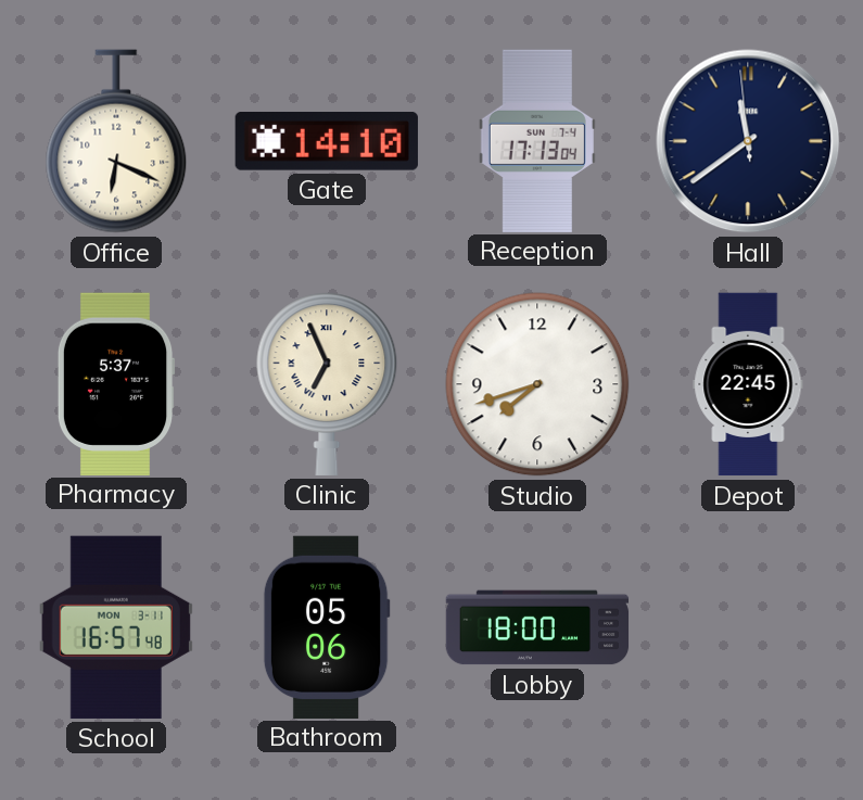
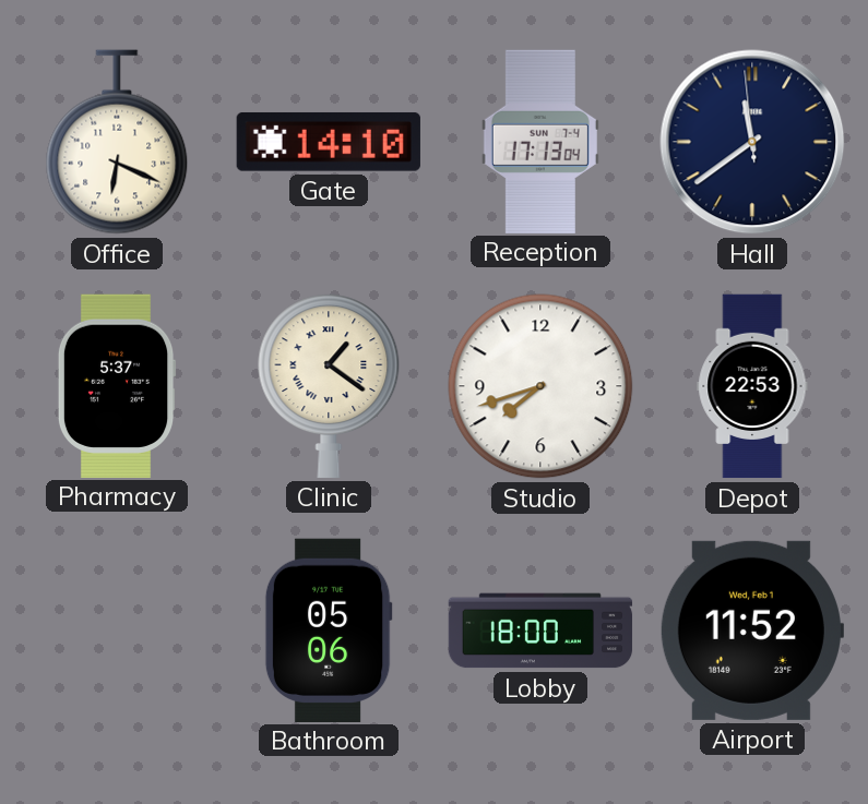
Clinic: 6:56 -> 1:21 (329, 386)
Depot: 22:45 -> 22:53 (752, 386)
School: 16:57 -> none (116, 627)
Airport: none -> 11:52 (751, 631)
